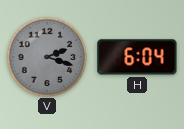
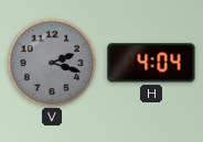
H: 6:04 -> 4:04 (151, 63)
